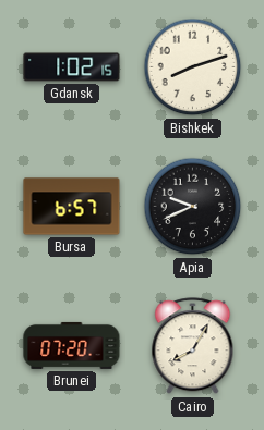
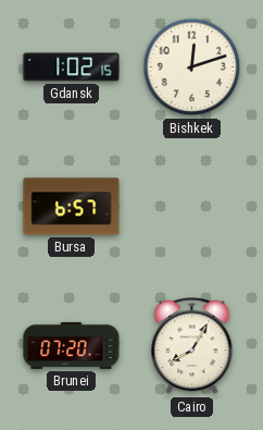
Bishkek: 8:12 -> 12:12 (192, 67)
Apia: 9:41 -> none (193, 207)
